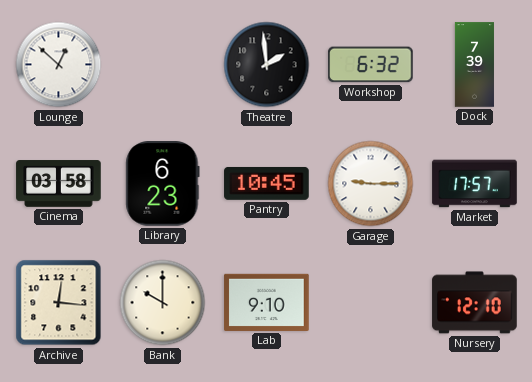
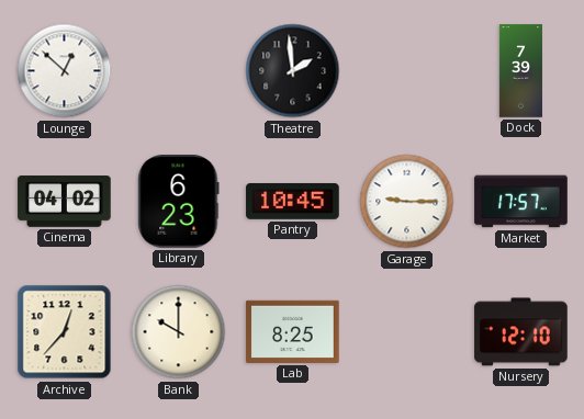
Workshop: 6:32 -> none (371, 65)
Cinema: 03:58 -> 04:02 (65, 202)
Archive: 12:16 -> 12:37 (65, 332)
Lab: 9:10 -> 8:25 (293, 331)
